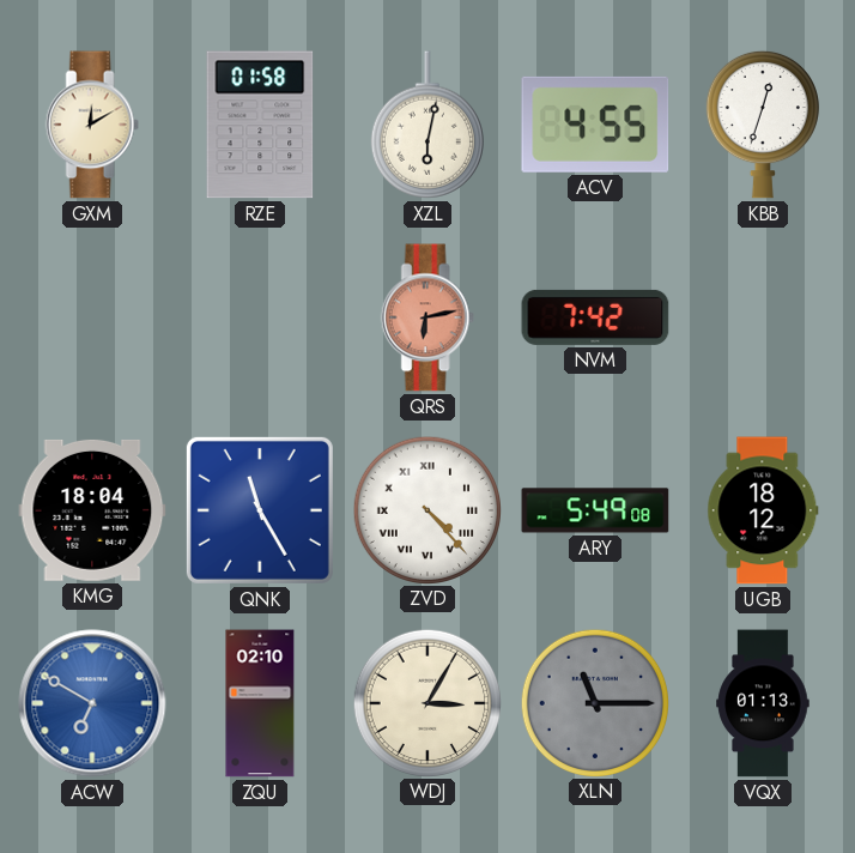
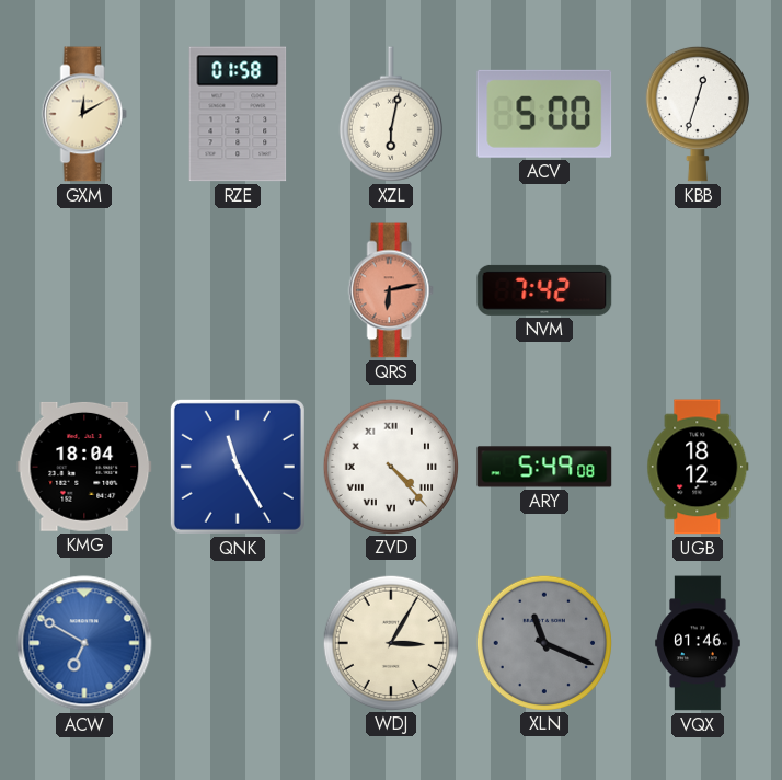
ACV: 4:55 -> 5:00 (544, 114)
ZQU: 02:10 -> none (260, 703)
XLN: 11:15 -> 11:19 (543, 642)
VQX: 01:13 -> 01:46 (698, 643)
